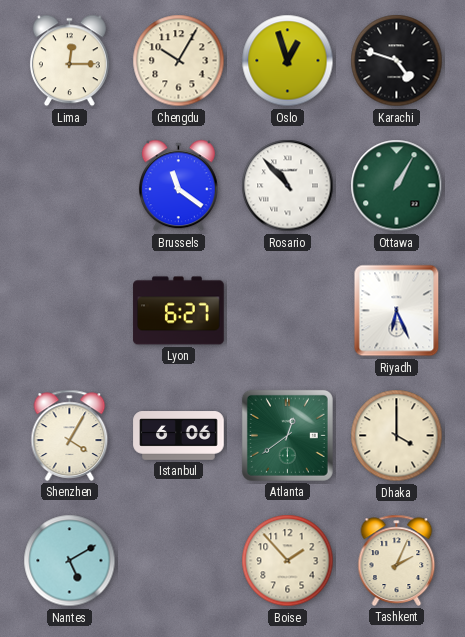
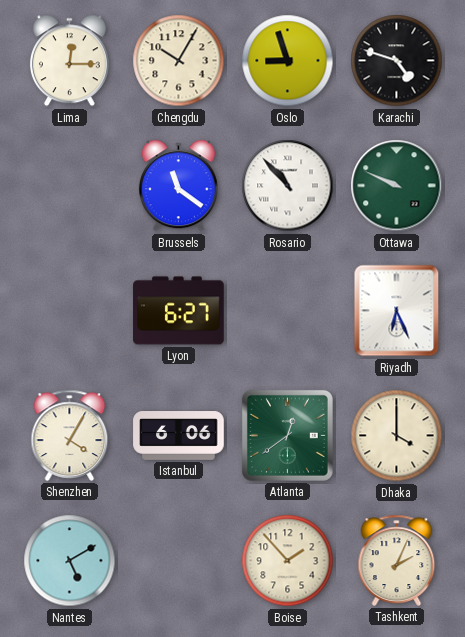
Oslo: 12:57 -> 8:57 (288, 61)
Ottawa: 1:05 -> 9:49 (397, 186)
